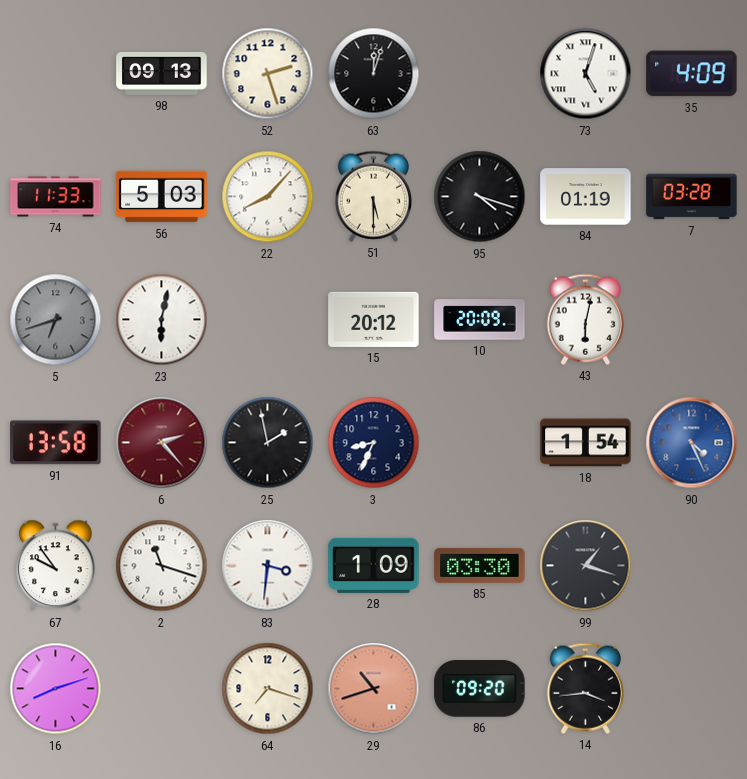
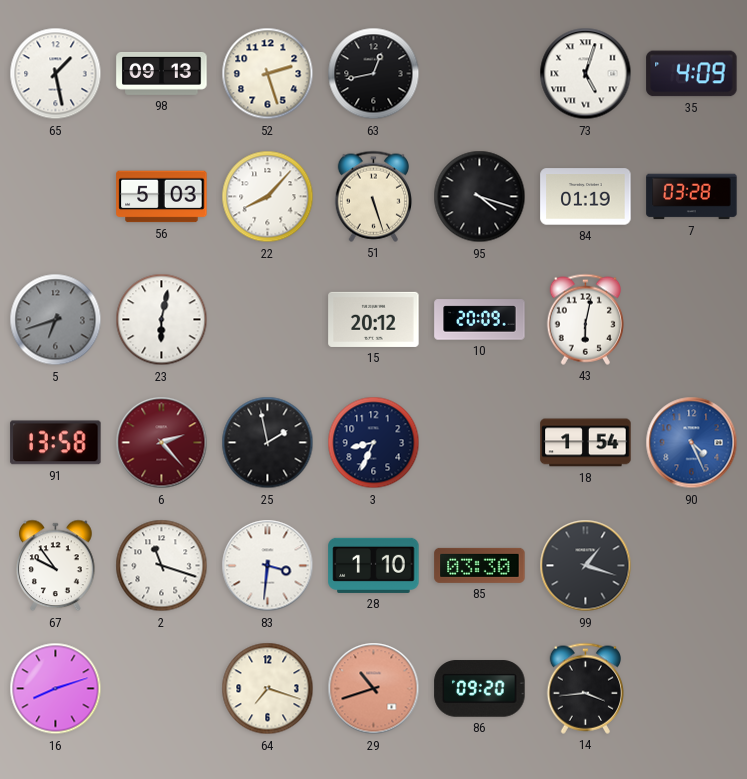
65: none -> 1:28 (56, 74)
63: 12:03 -> 12:43 (374, 74)
74: 11:33 -> none (56, 197)
51: 5:30 -> 5:27 (373, 196)
28: 1:09 -> 1:10 (374, 565)
